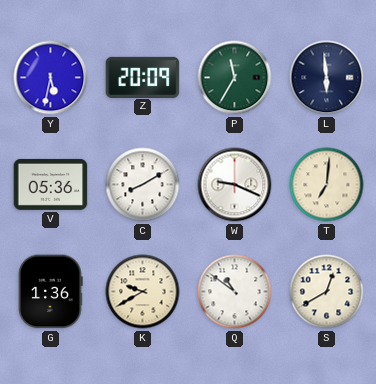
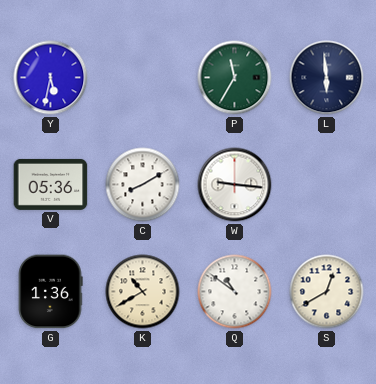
Z: 20:09 -> none (143, 77)
W: 9:19 -> 9:16 (235, 185)
T: 7:01 -> none (327, 185)
K: 9:40 -> 10:40 (143, 292)
